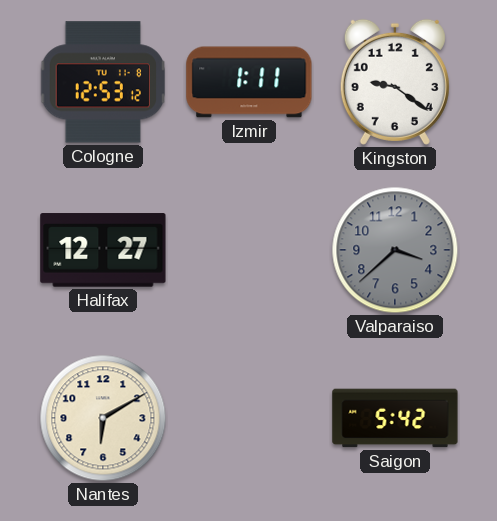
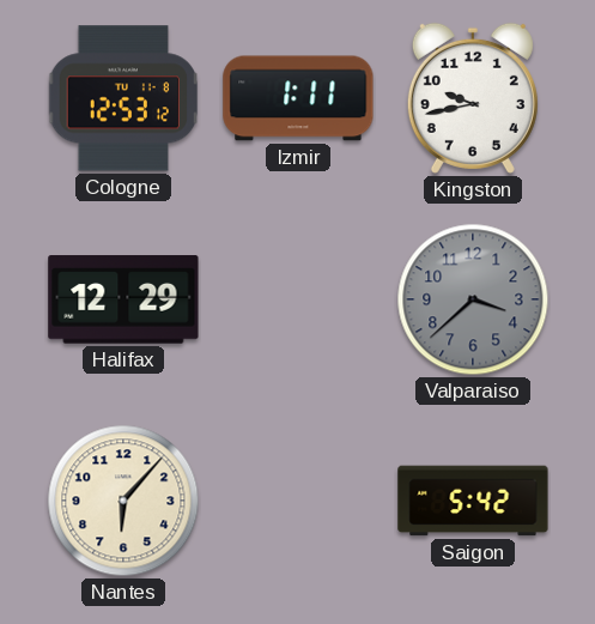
Kingston: 9:21 -> 9:43 (473, 98)
Halifax: 12:27 -> 12:29 (123, 299)
Nantes: 6:10 -> 6:07 (123, 501)
